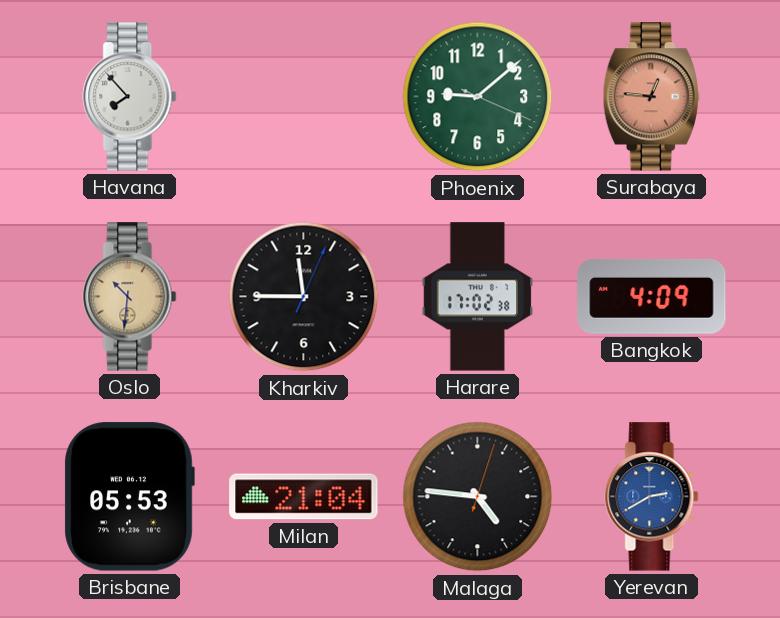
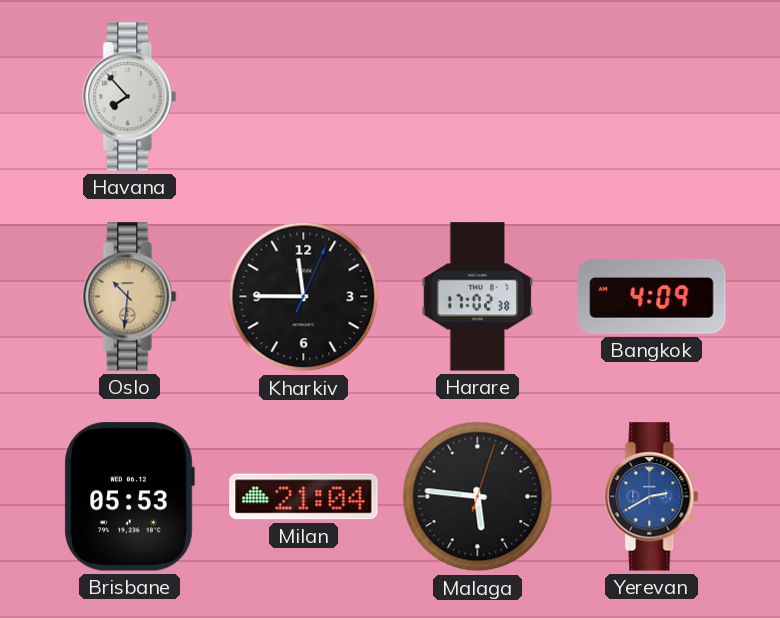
Phoenix: 9:08 -> none (478, 97)
Surabaya: 12:46 -> none (651, 97)
Malaga: 4:46 -> 5:46 (478, 497)
